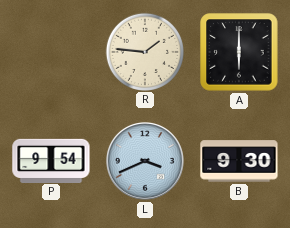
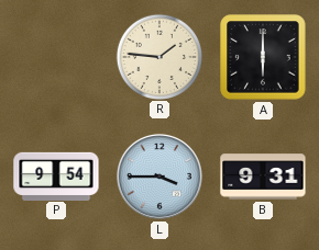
L: 3:41 -> 3:45 (159, 177)
B: 9:30 -> 9:31 (263, 177)
